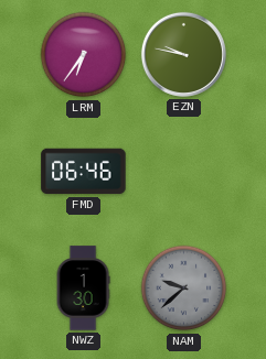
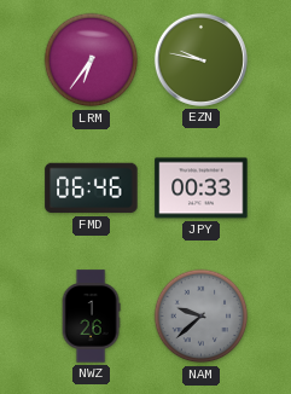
JPY: none -> 00:33 (202, 189)
NWZ: 1:30 -> 1:26 (91, 317)
